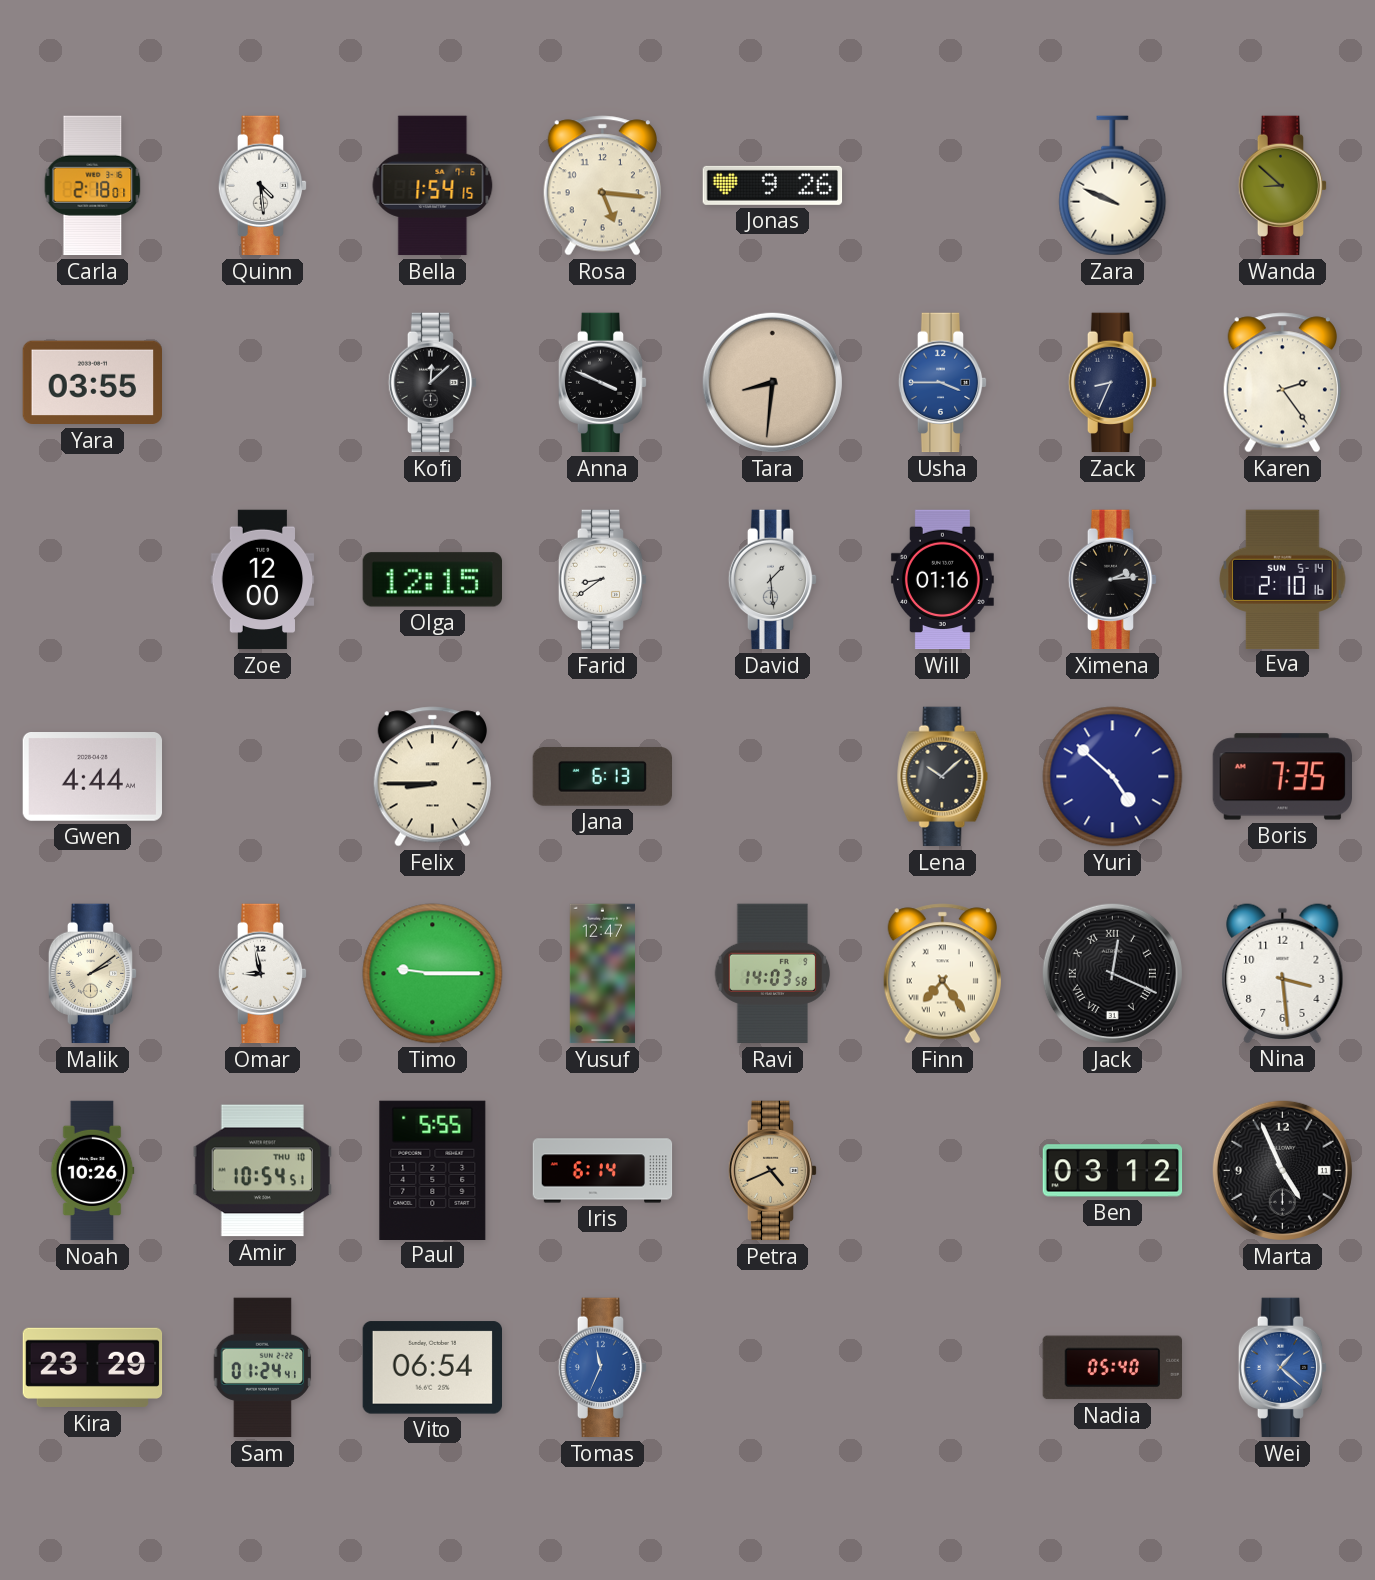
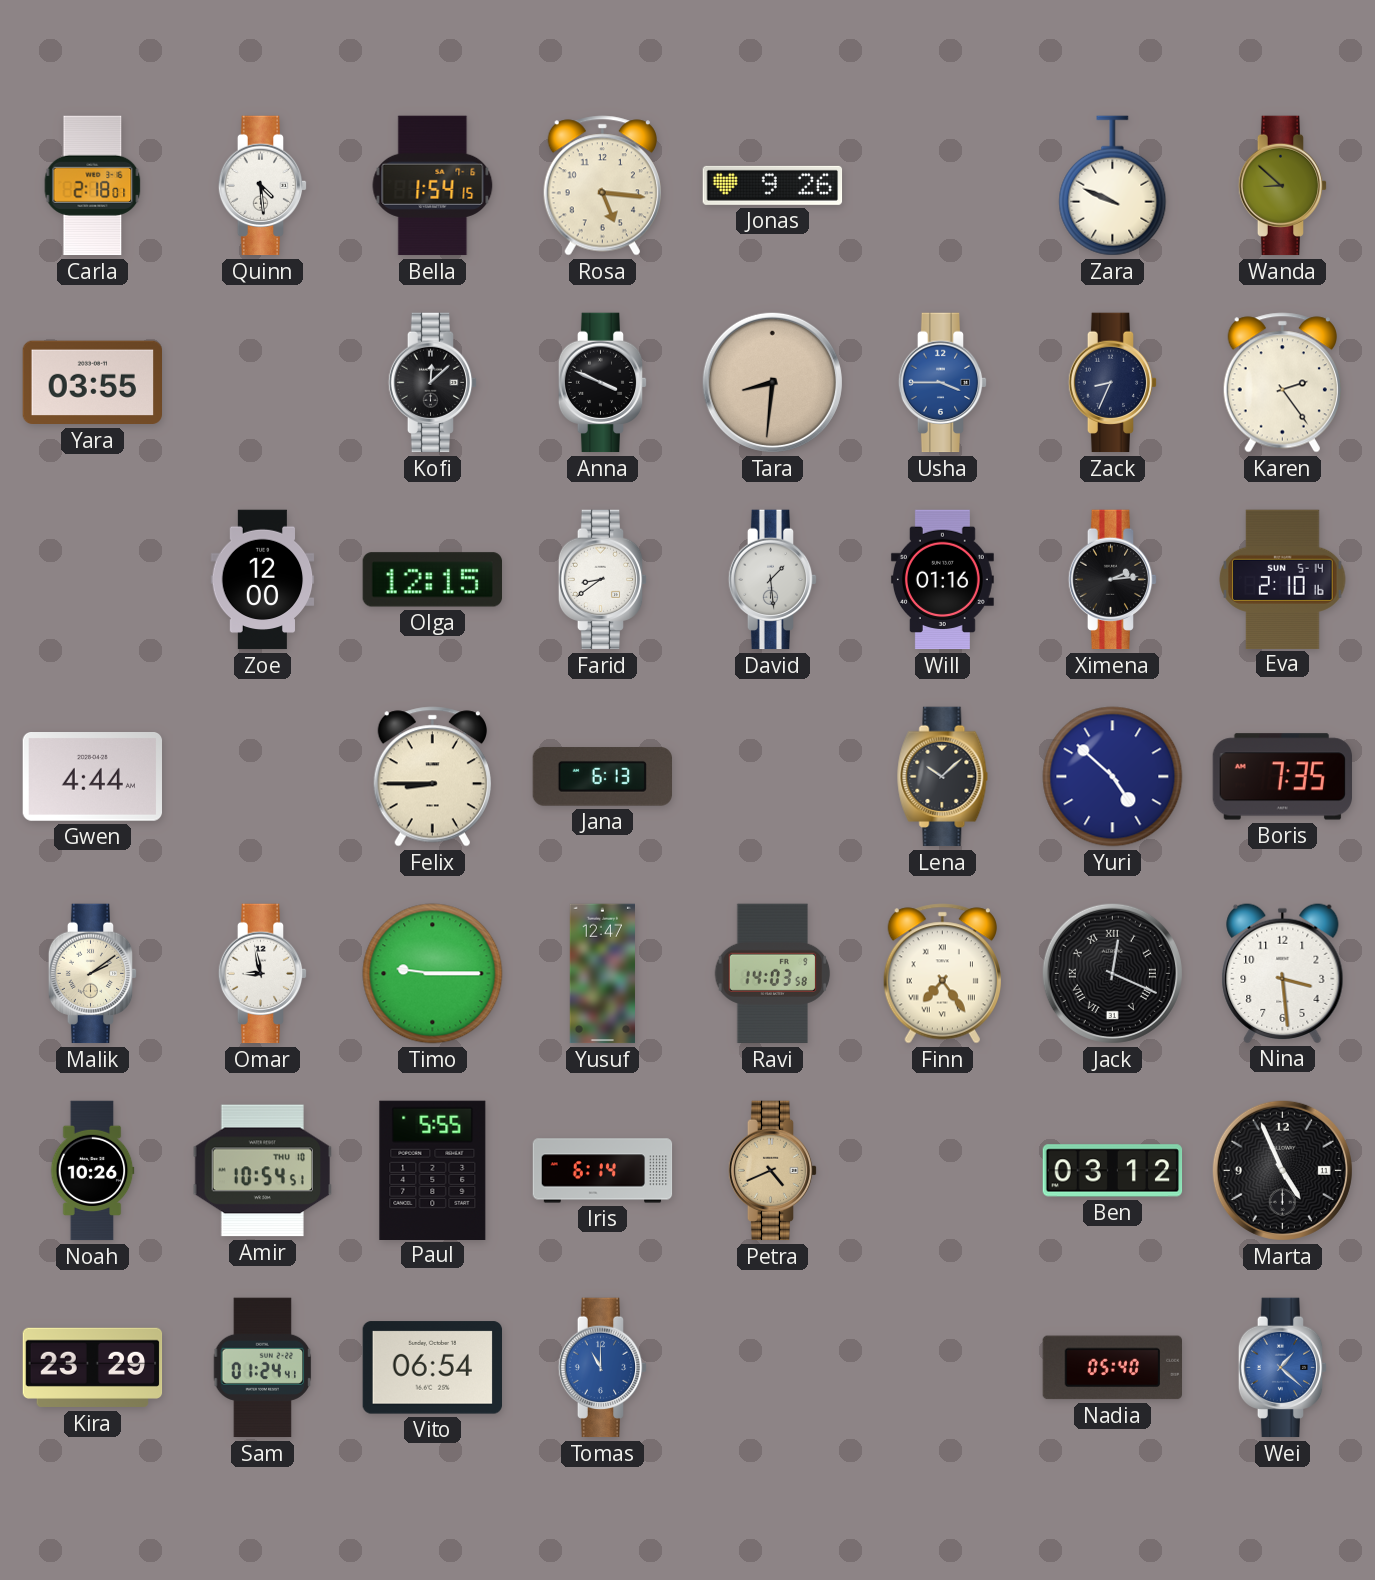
Tomas: 11:34 -> 11:00 (603, 1368)
